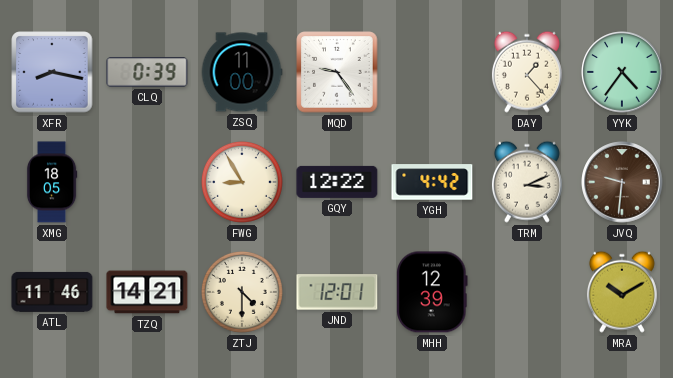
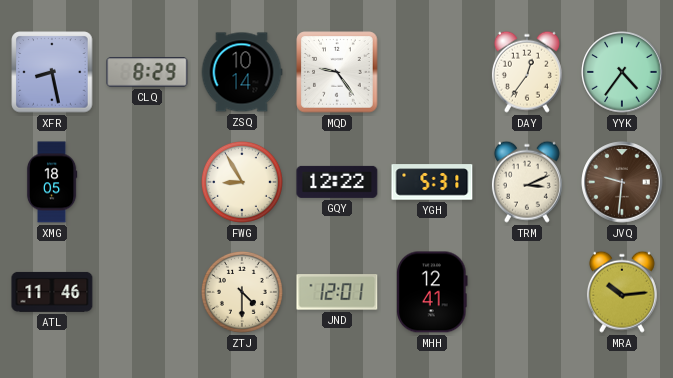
XFR: 8:17 -> 8:28 (52, 72)
CLQ: 0:39 -> 8:29 (147, 72)
ZSQ: 11:00 -> 10:14 (242, 72)
DAY: 1:23 -> 12:36 (527, 72)
YGH: 4:42 -> 5:31 (432, 182)
TZQ: 14:21 -> none (147, 292)
MHH: 12:39 -> 12:41 (432, 292)
MRA: 10:10 -> 10:14 (622, 292)
